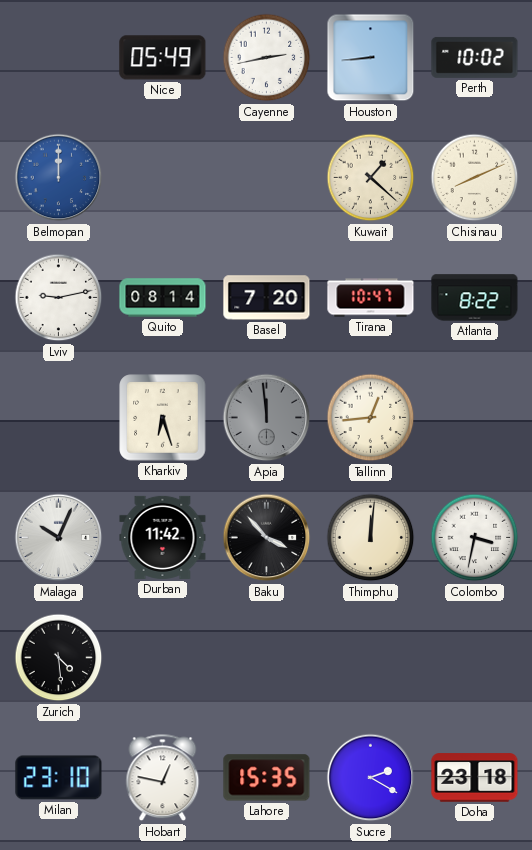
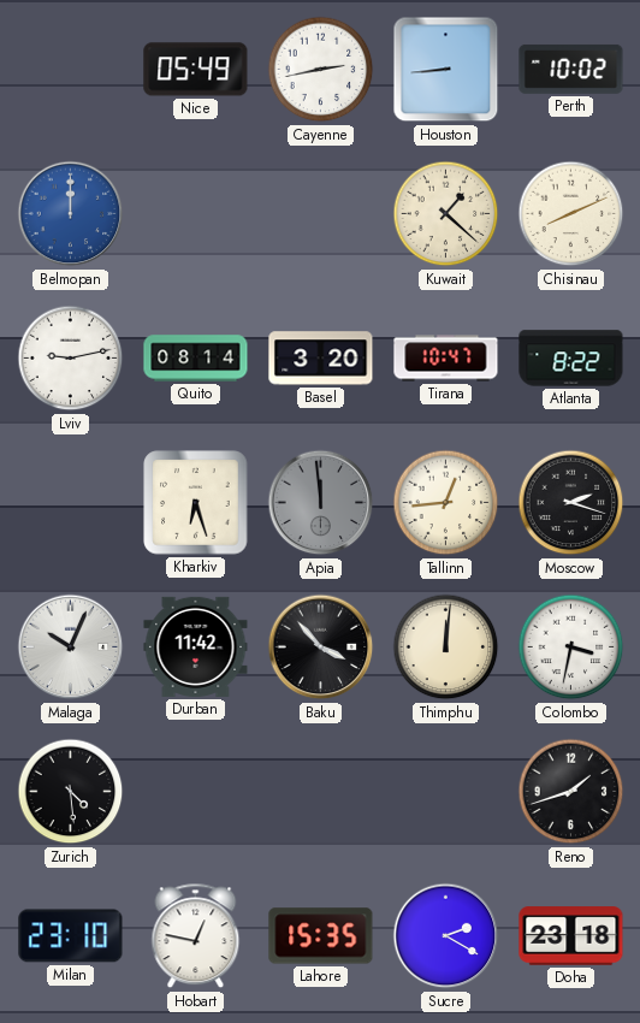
Basel: 7:20 -> 3:20 (321, 359)
Moscow: none -> 2:18 (571, 503)
Reno: none -> 1:42 (571, 792)
